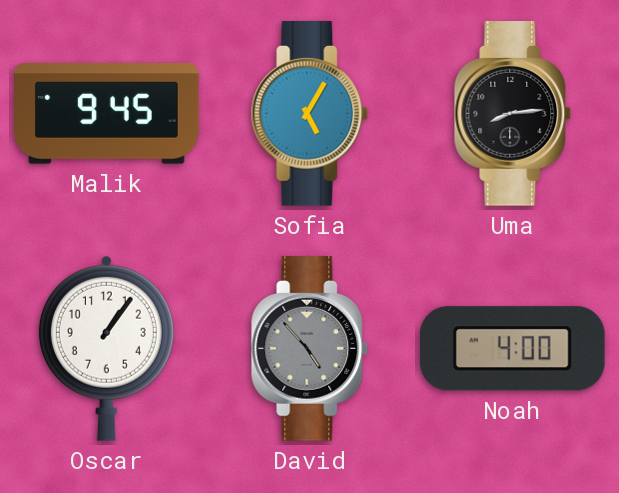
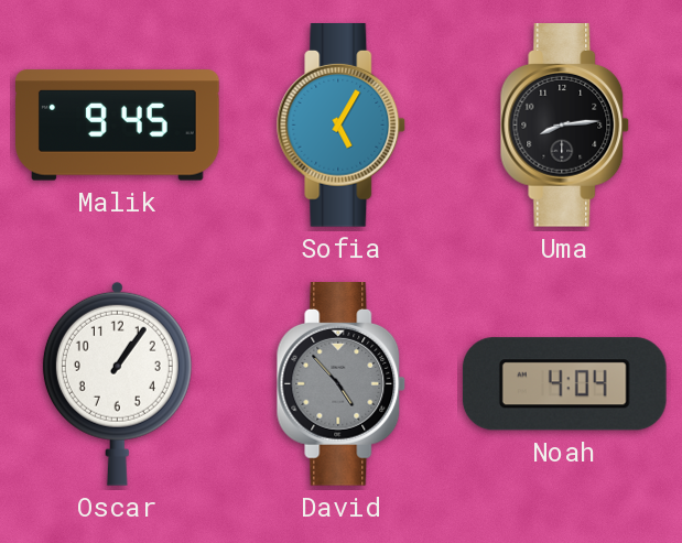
Noah: 4:00 -> 4:04 (564, 384)
